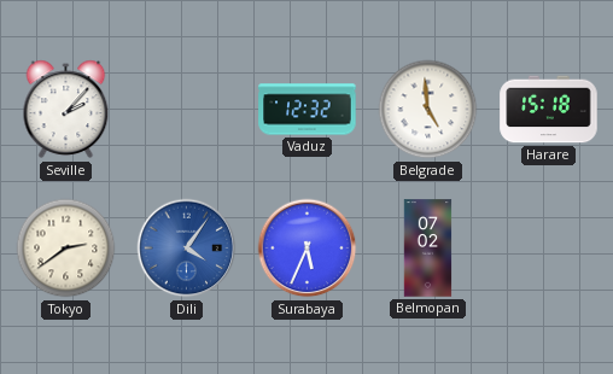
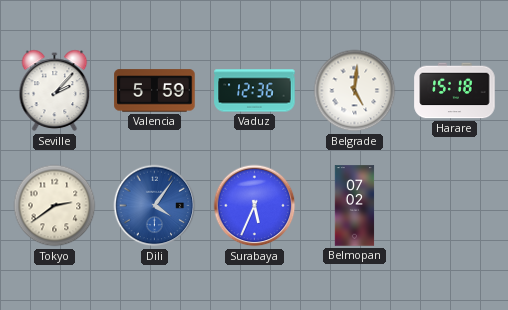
Valencia: none -> 5:59 (155, 91)
Vaduz: 12:32 -> 12:36 (255, 91)
Belgrade: 4:59 -> 5:01 (355, 91)
